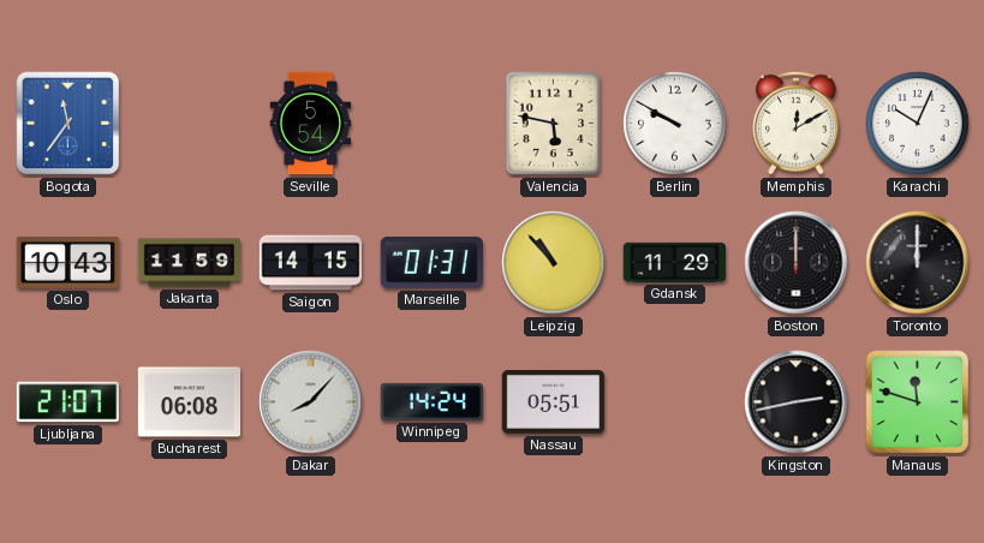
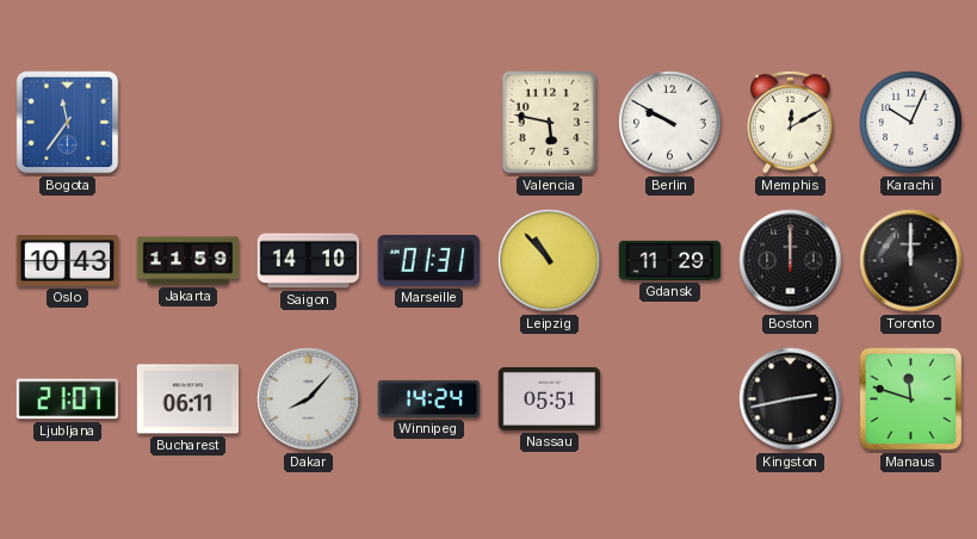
Seville: 5:54 -> none (311, 124)
Saigon: 14:15 -> 14:10 (309, 261)
Bucharest: 06:08 -> 06:11 (188, 399)
